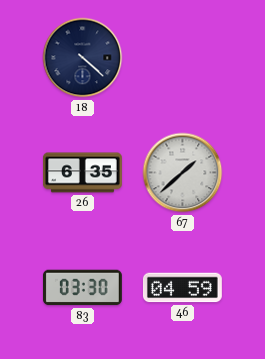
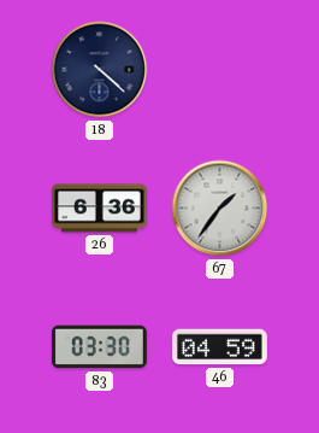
26: 6:35 -> 6:36 (99, 209)
67: 1:38 -> 1:36 (220, 209)
